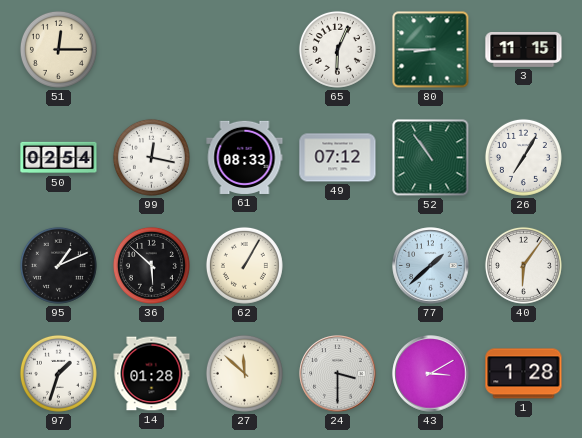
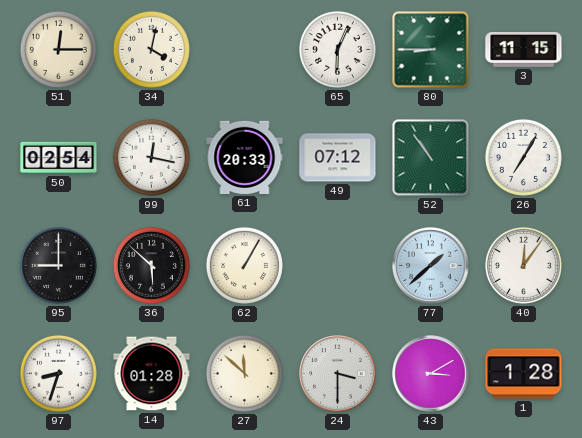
34: none -> 4:02 (151, 49)
61: 08:33 -> 20:33 (245, 157)
95: 1:11 -> 9:00 (58, 265)
40: 6:06 -> 12:06 (523, 265)
97: 1:33 -> 8:33 (58, 373)
